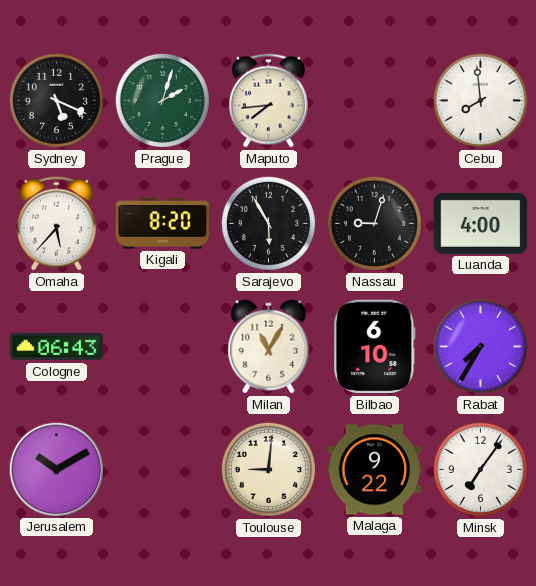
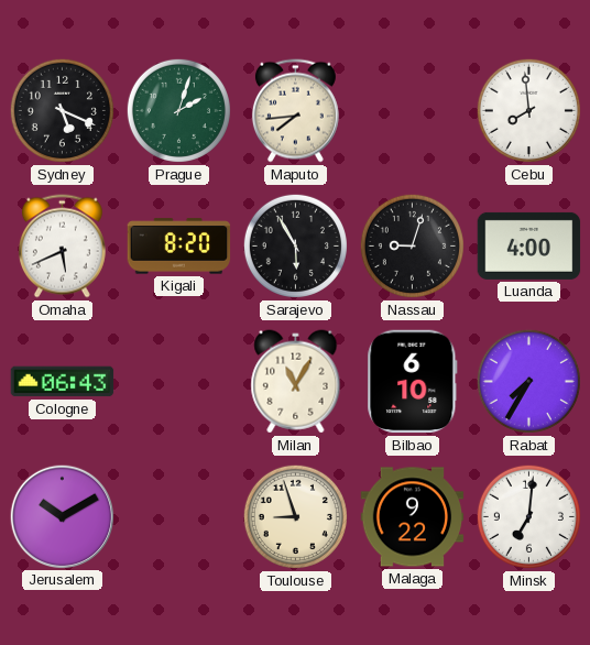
Omaha: 5:37 -> 5:41 (62, 247)
Toulouse: 9:01 -> 8:57 (295, 516)
Minsk: 7:06 -> 7:01 (528, 516)
